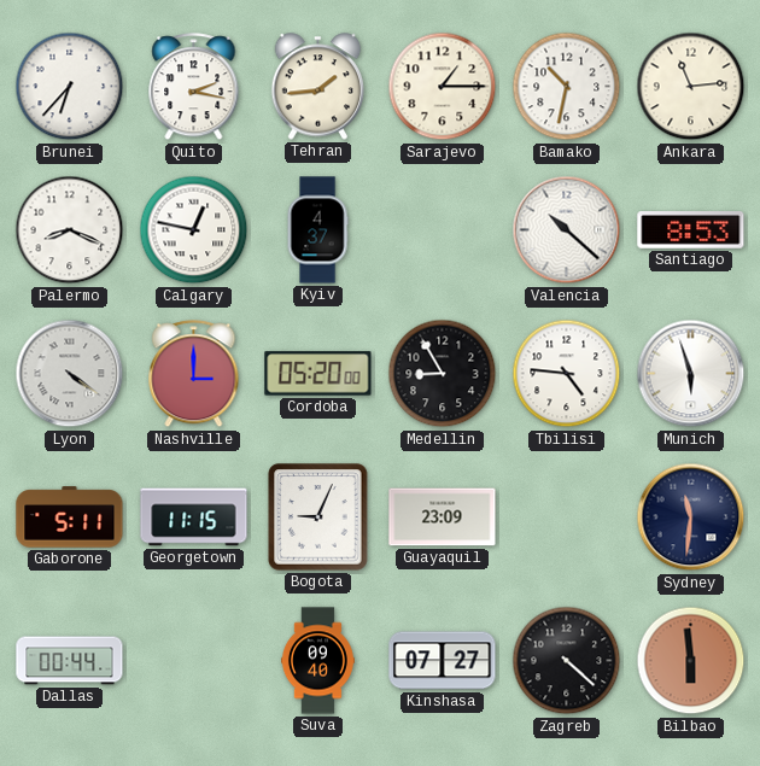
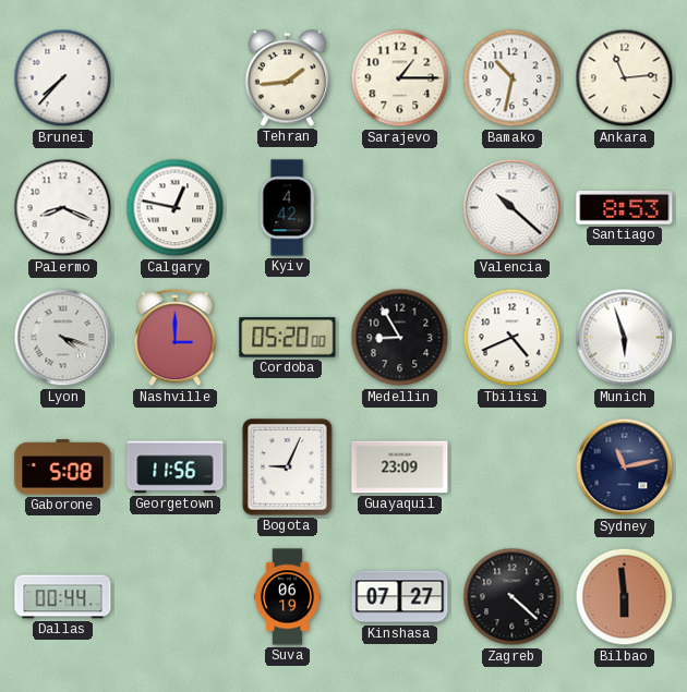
Brunei: 6:37 -> 7:37 (63, 78)
Quito: 2:17 -> none (194, 87)
Kyiv: 4:37 -> 4:42 (287, 208)
Lyon: 4:21 -> 4:18 (63, 338)
Tbilisi: 4:46 -> 4:41 (513, 338)
Gaborone: 5:11 -> 5:08 (63, 468)
Georgetown: 11:15 -> 11:56 (176, 468)
Sydney: 11:31 -> 11:13 (625, 468)
Suva: 09:40 -> 06:19 (287, 597)
